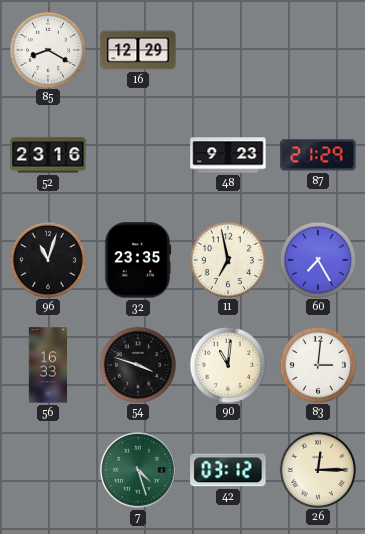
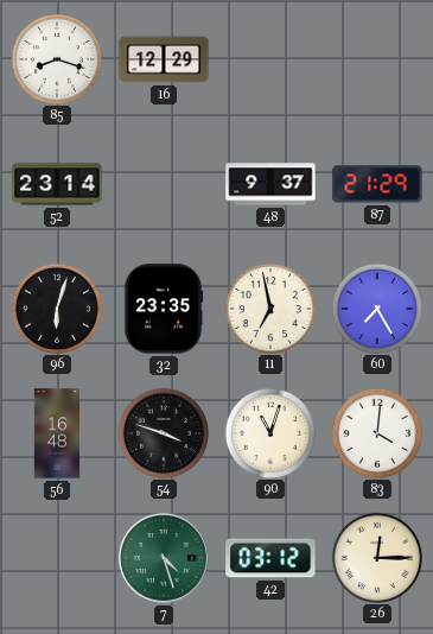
85: 8:20 -> 8:18 (56, 58)
52: 23:16 -> 23:14 (57, 184)
48: 9:23 -> 9:37 (270, 184)
96: 11:03 -> 6:03 (56, 308)
56: 16:33 -> 16:48 (57, 433)
90: 11:01 -> 11:03 (269, 432)
83: 3:01 -> 4:01 (376, 432)
